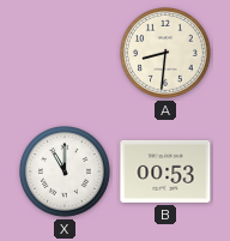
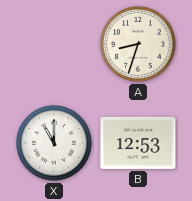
A: 8:31 -> 8:33 (138, 44)
B: 00:53 -> 12:53 (138, 143)
